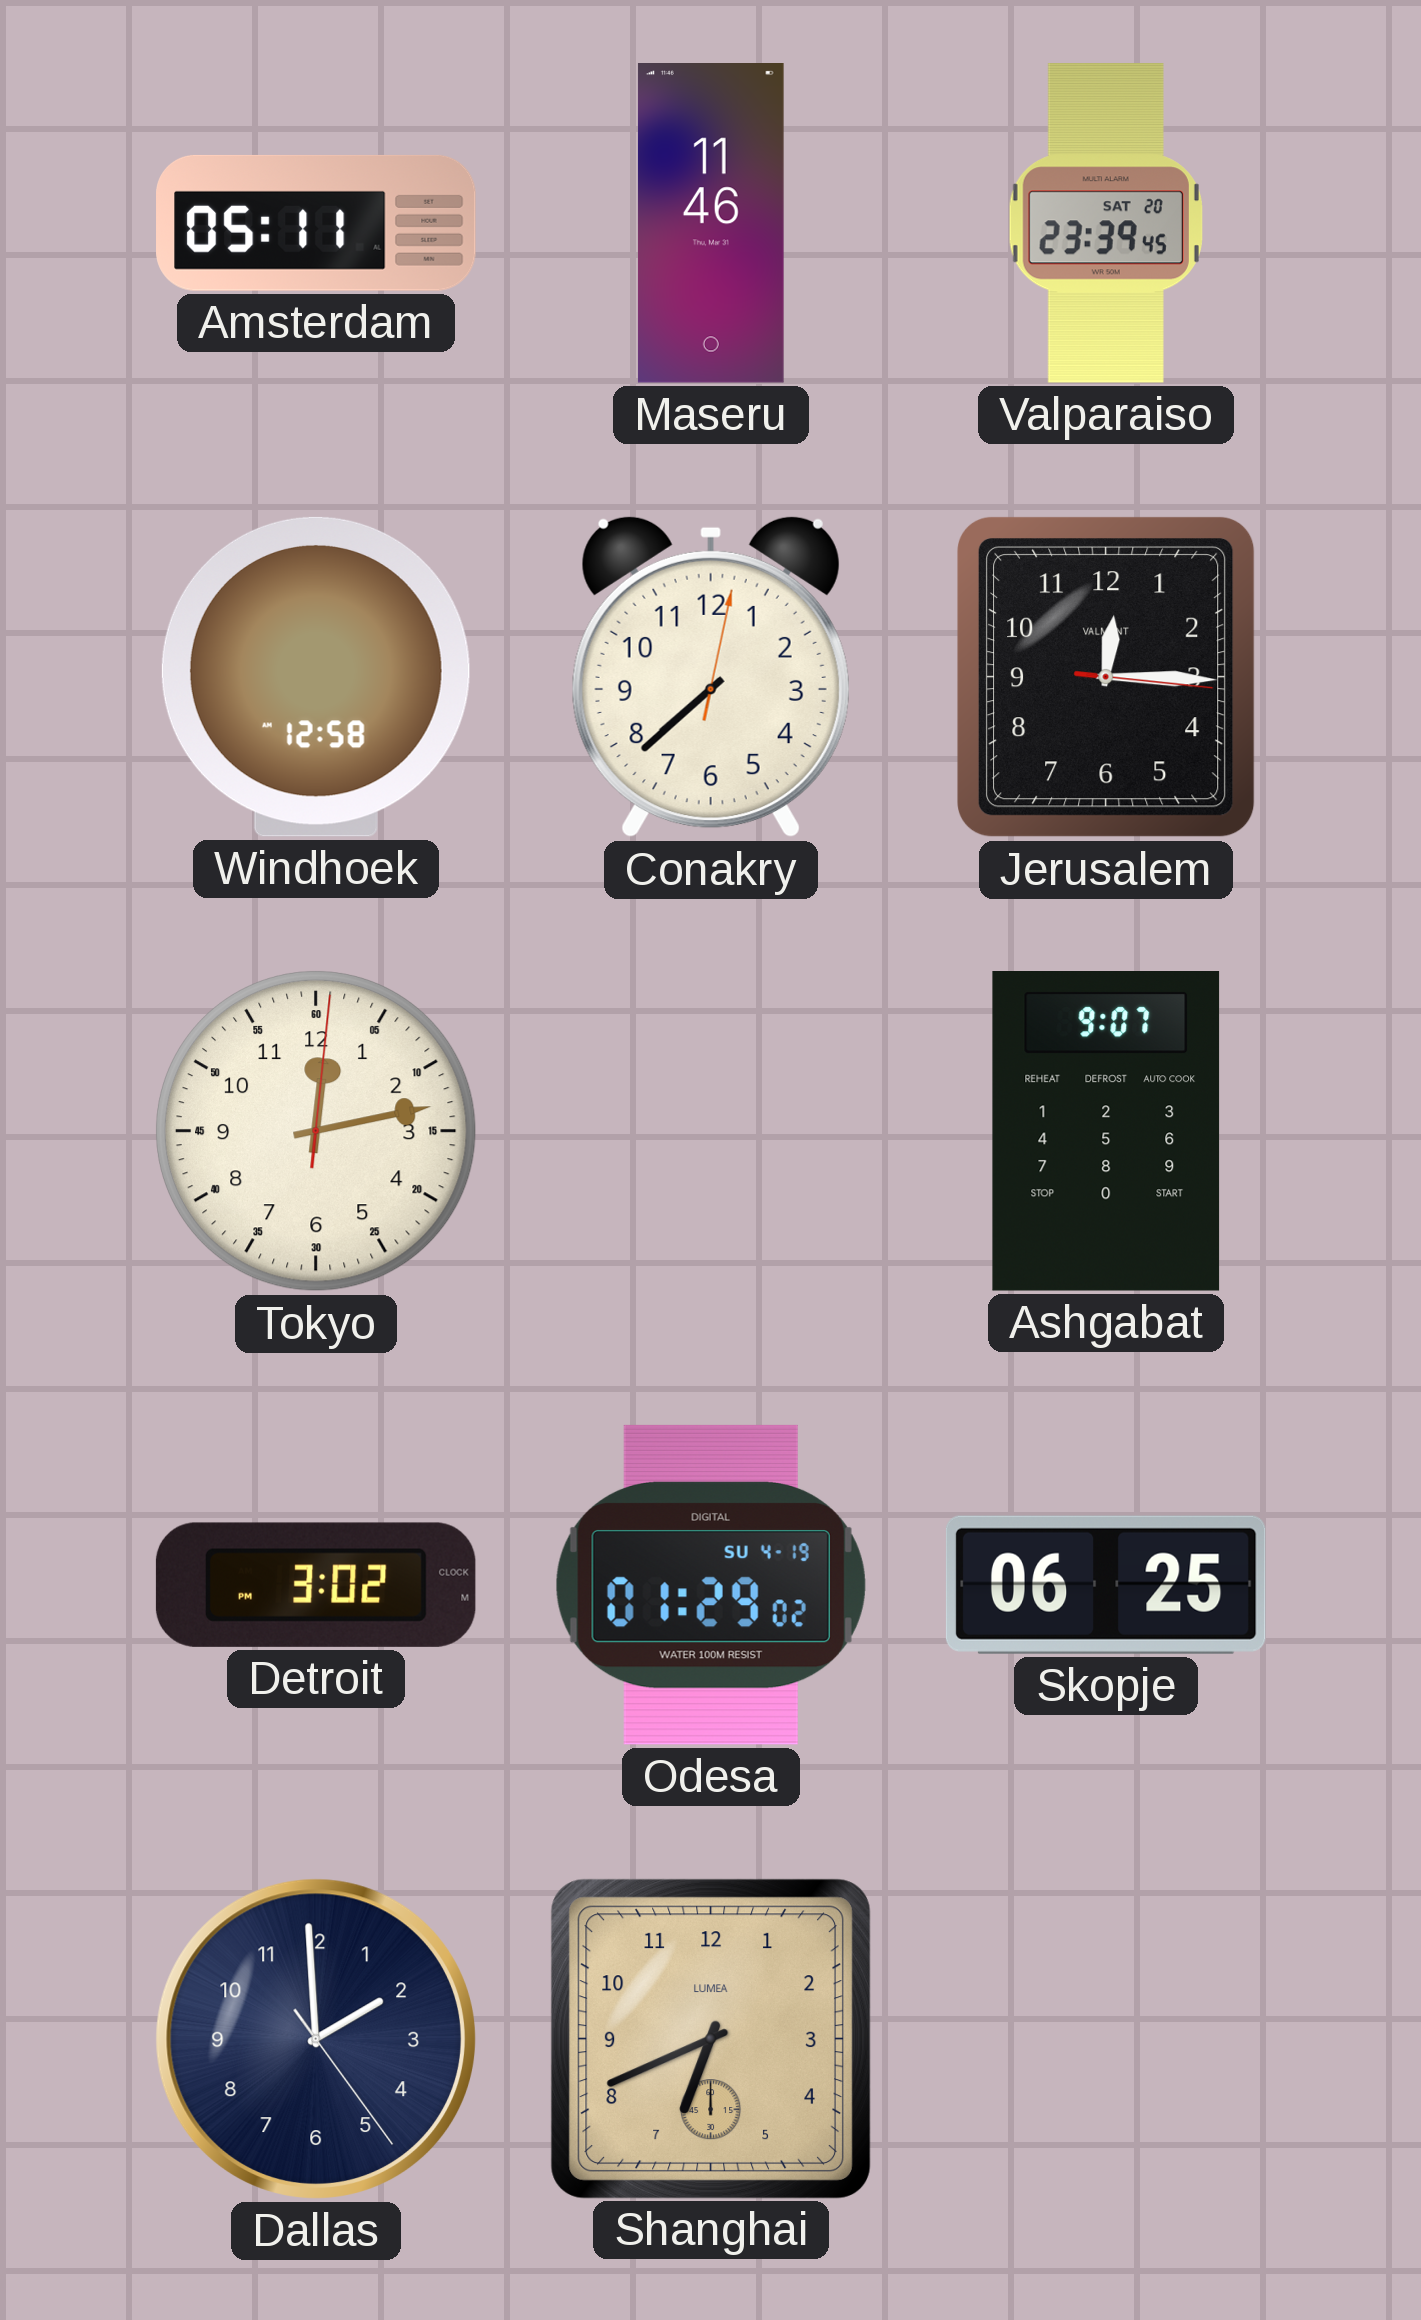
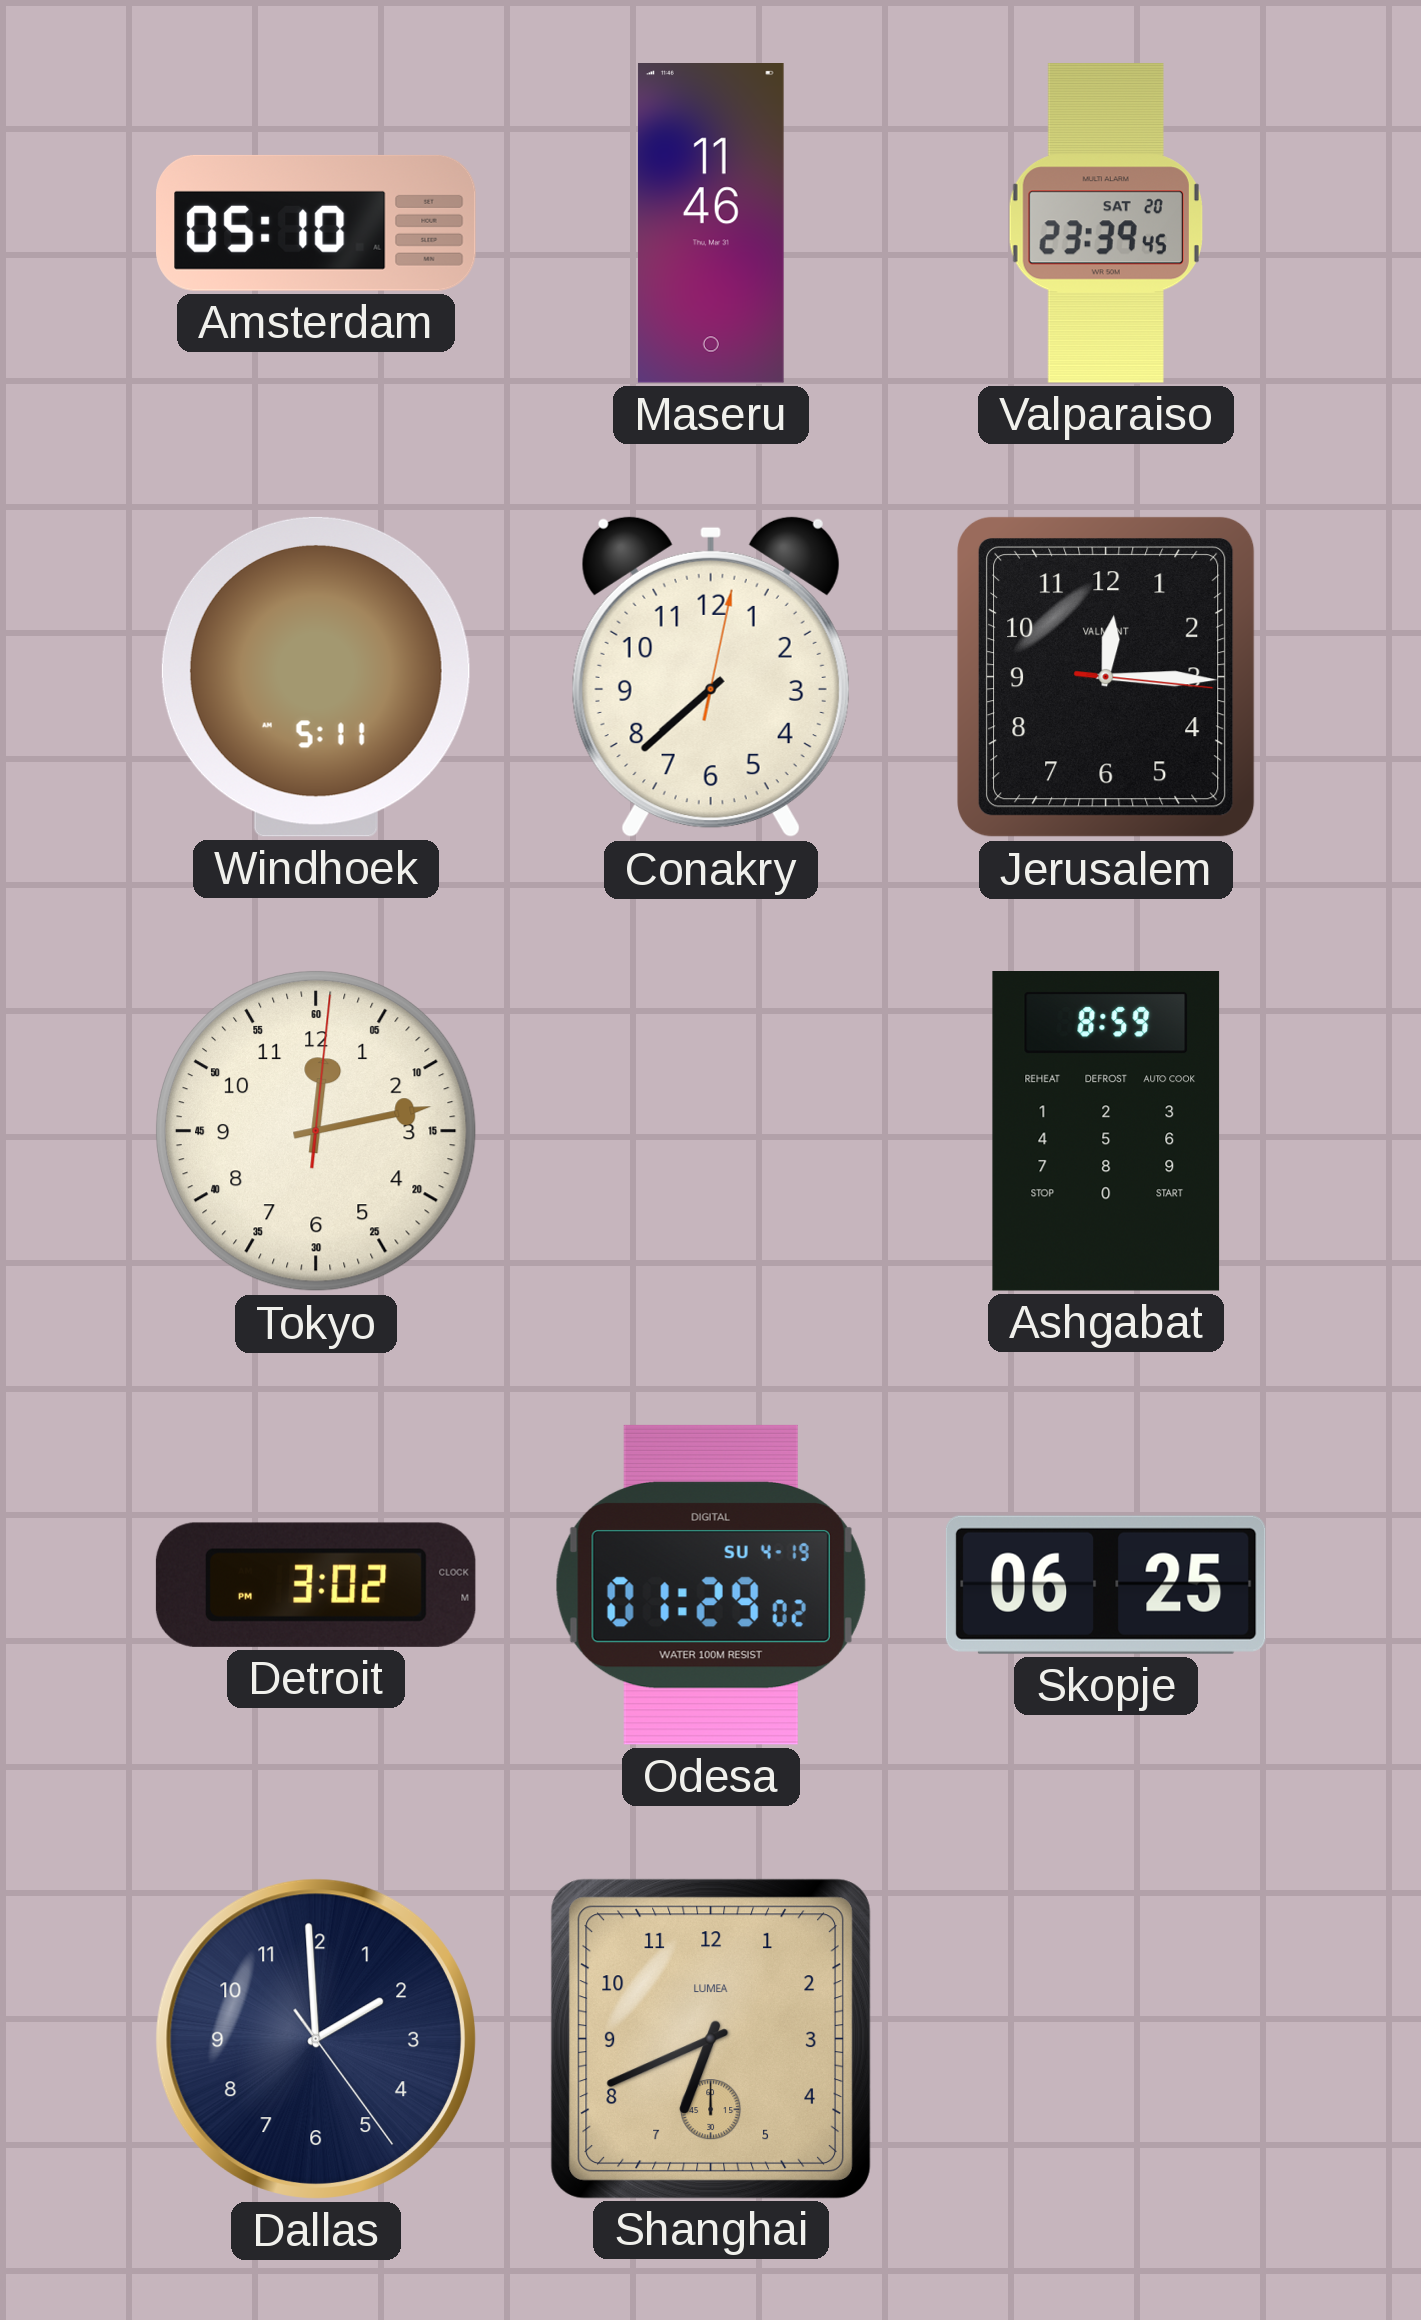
Amsterdam: 05:11 -> 05:10 (316, 223)
Windhoek: 12:58 -> 5:11 (316, 677)
Ashgabat: 9:07 -> 8:59 (1106, 1132)
